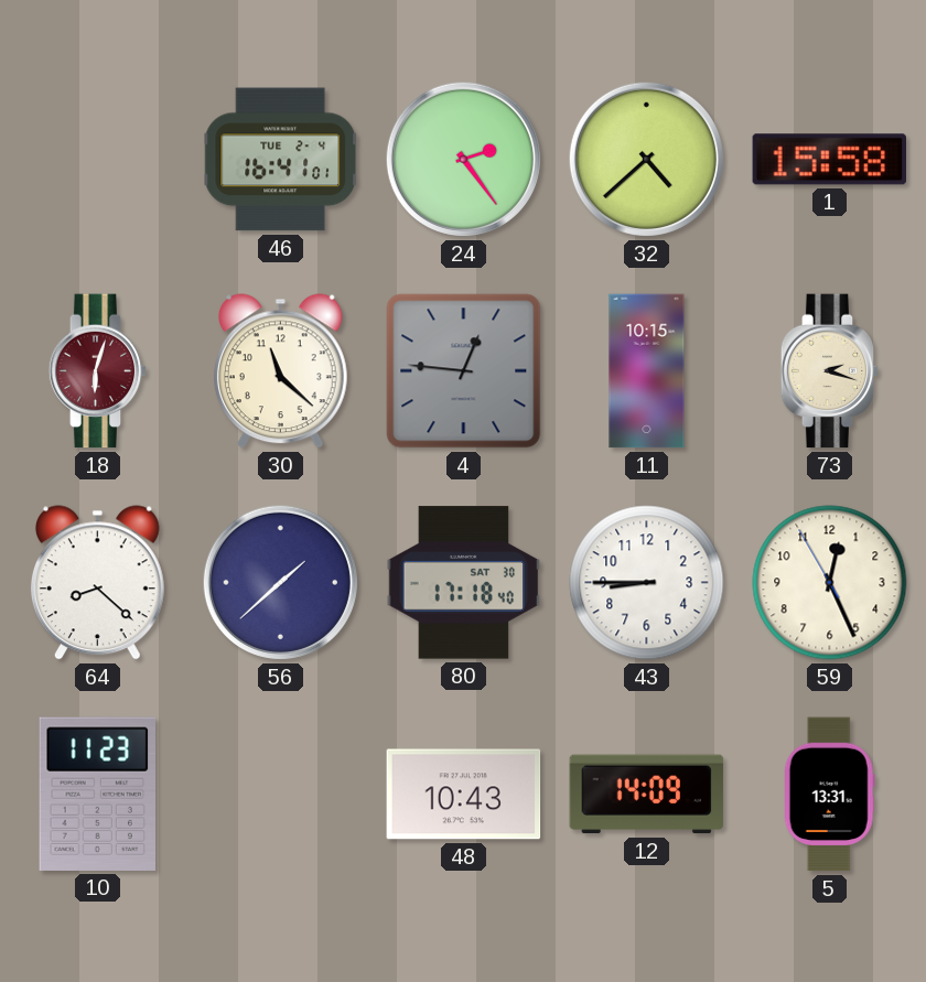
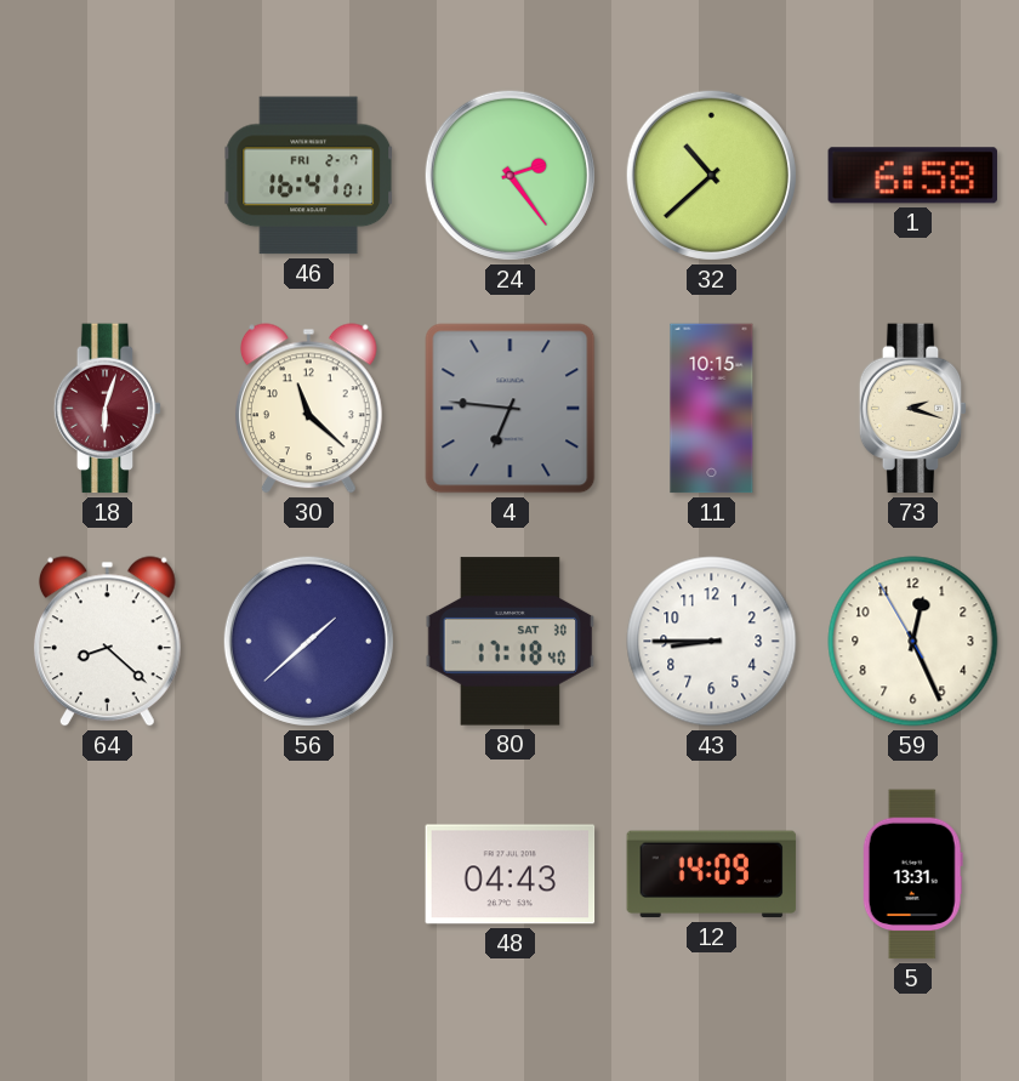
46 date: TUE 2-4 -> FRI 2-7 (309, 176)
32: 4:38 -> 10:38 (711, 175)
1: 15:58 -> 6:58 (912, 176)
4: 12:46 -> 6:46 (511, 409)
10: 11:23 -> none (98, 794)
48: 10:43 -> 04:43 (511, 875)
